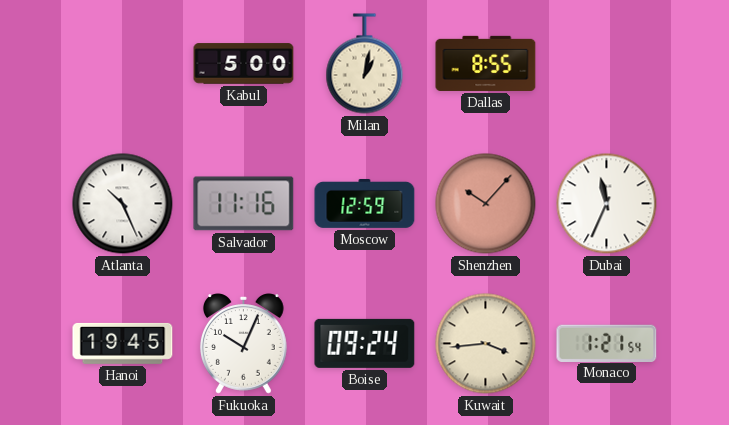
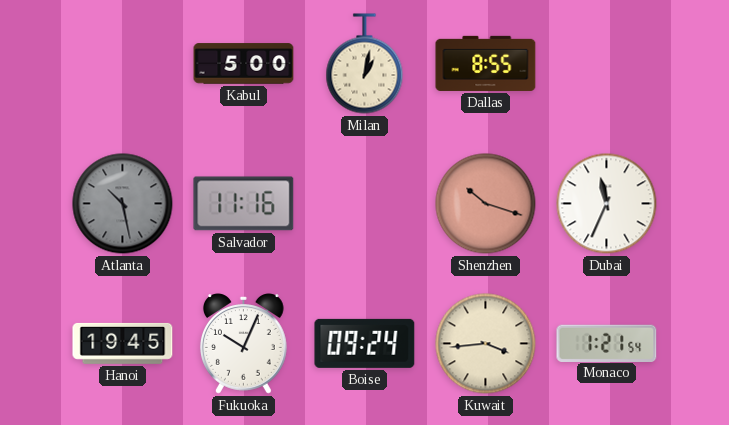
Atlanta: 10:26 -> 10:28 (123, 204)
Atlanta dial: white -> grey (123, 204)
Moscow: 12:59 -> none (365, 203)
Shenzhen: 10:07 -> 10:18 (486, 204)
